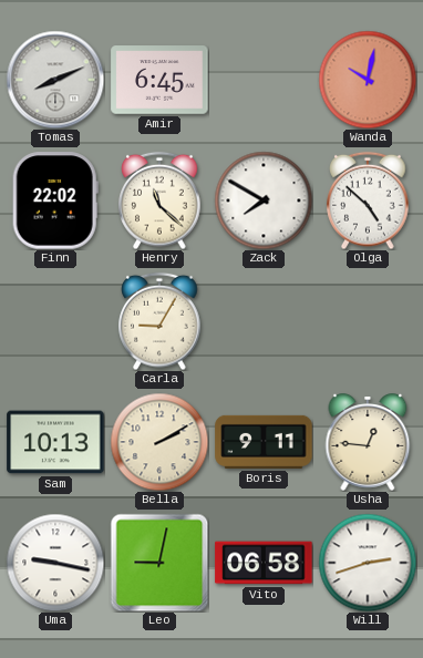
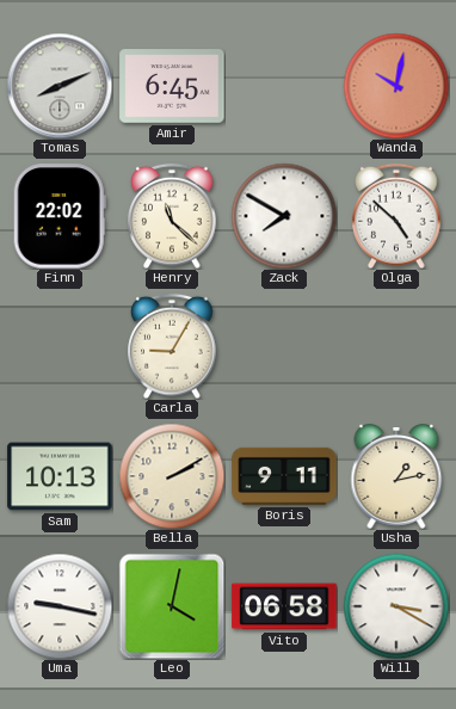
Usha: 12:46 -> 1:13 (396, 476)
Leo: 9:02 -> 4:02 (172, 606)
Will: 2:42 -> 3:20 (396, 606)
